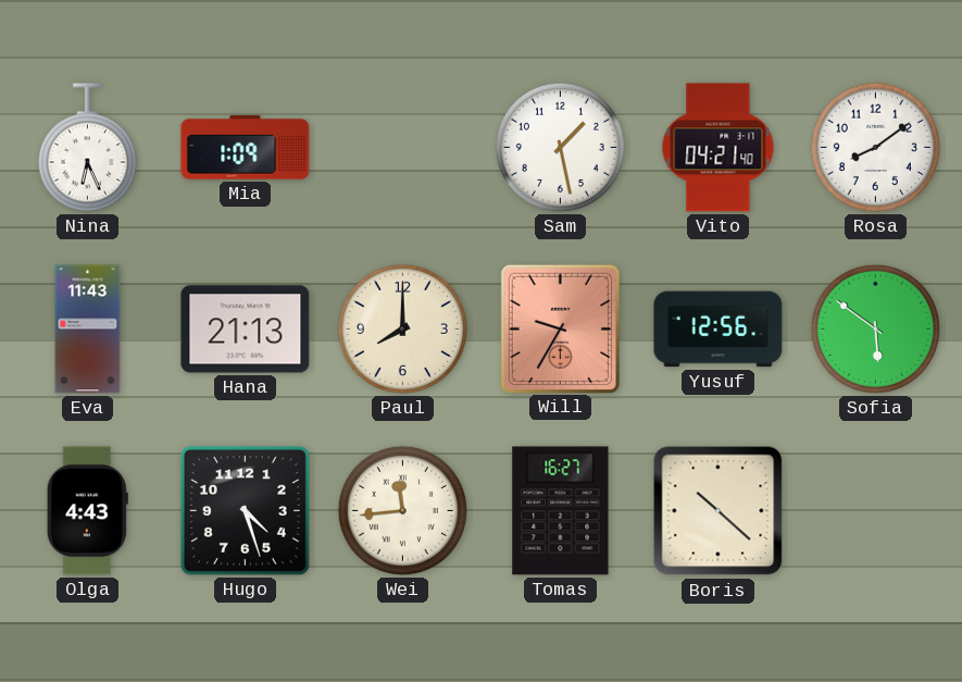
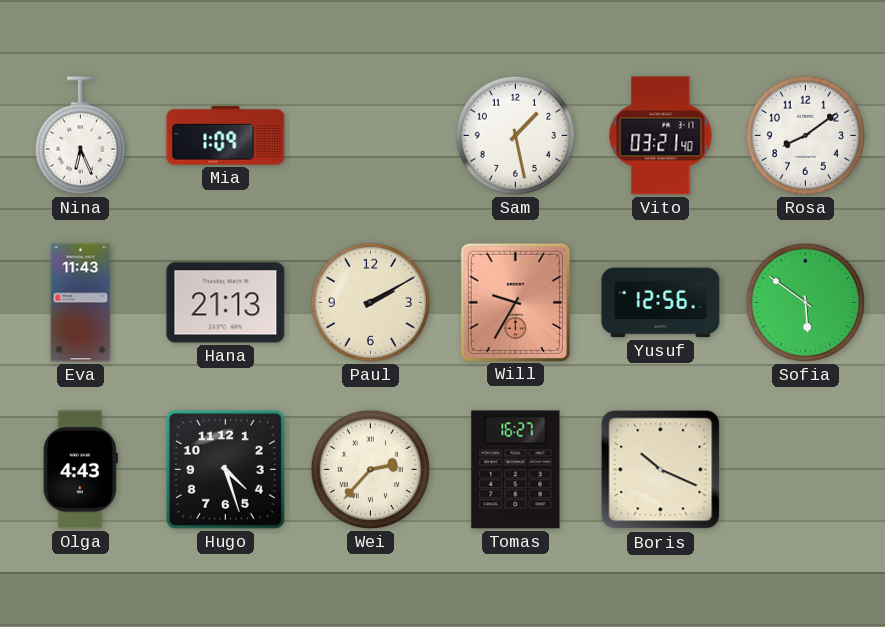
Vito: 04:21 -> 03:21 (661, 136)
Paul: 8:00 -> 2:10 (370, 302)
Wei: 11:44 -> 2:37 (370, 469)
Boris: 10:22 -> 10:19 (661, 470)
